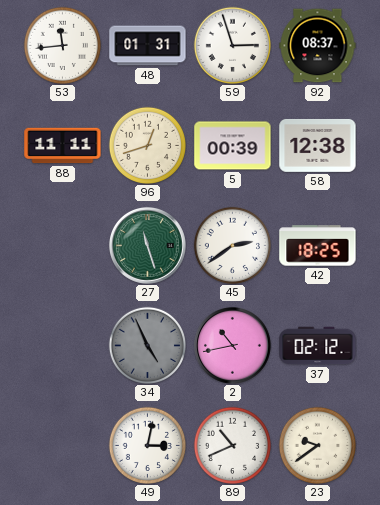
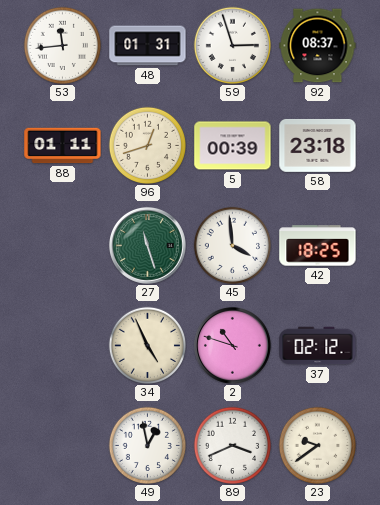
88: 11:11 -> 01:11 (63, 146)
58: 12:38 -> 23:18 (318, 146)
45: 2:39 -> 3:59 (232, 245)
34 dial: grey -> cream (147, 345)
2: 10:43 -> 10:48 (232, 345)
49: 3:02 -> 12:58 (147, 445)
89: 10:41 -> 3:41 (232, 445)
